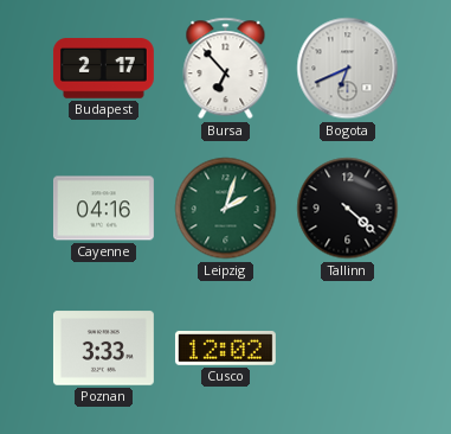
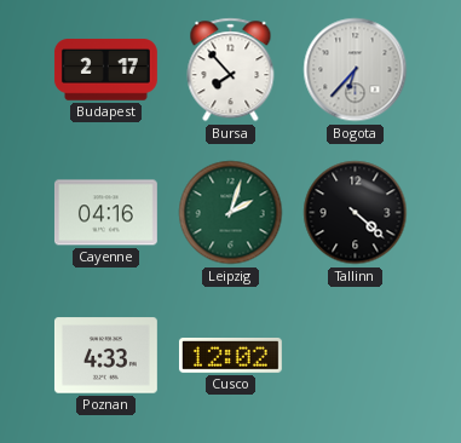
Bursa: 6:53 -> 7:53 (231, 70)
Bogota: 6:41 -> 6:37 (356, 70)
Poznan: 3:33 -> 4:33 (105, 356)
